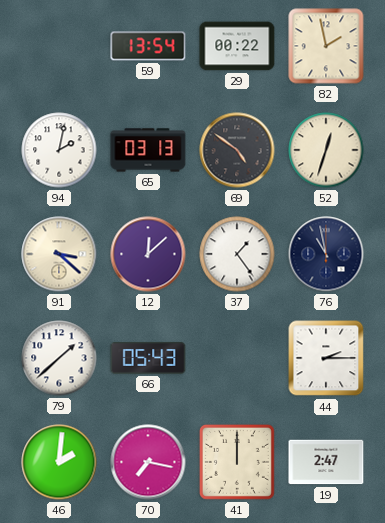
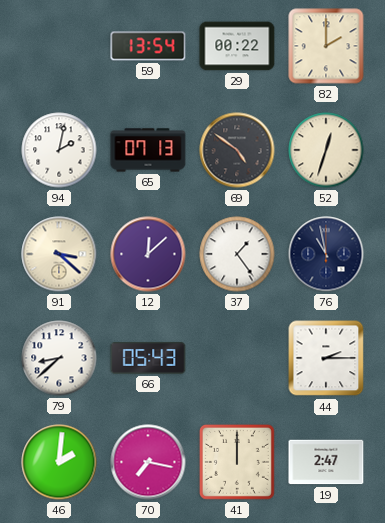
82: 1:58 -> 2:00 (326, 46)
65: 03:13 -> 07:13 (148, 150)
79: 1:38 -> 8:38 (59, 358)
